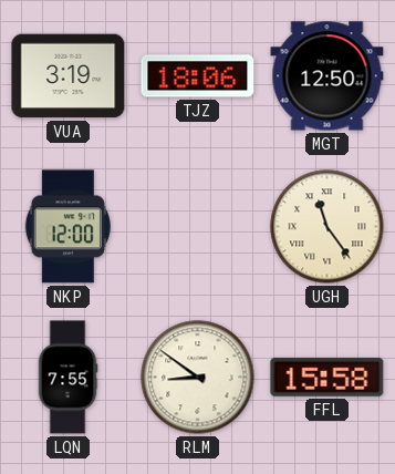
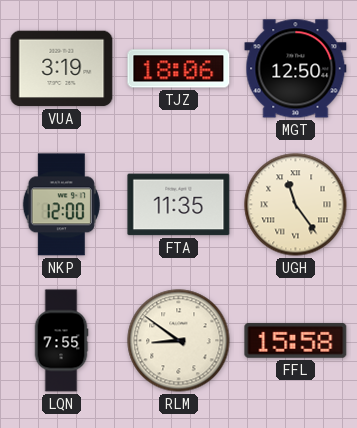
FTA: none -> 11:35 (179, 205)
